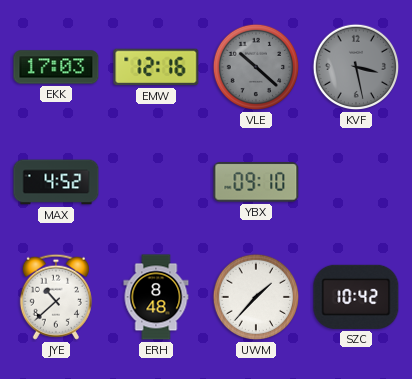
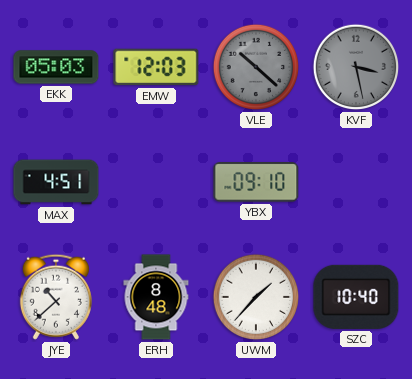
EKK: 17:03 -> 05:03 (56, 67)
EMW: 12:16 -> 12:03 (156, 67)
MAX: 4:52 -> 4:51 (56, 182)
SZC: 10:42 -> 10:40 (356, 297)
